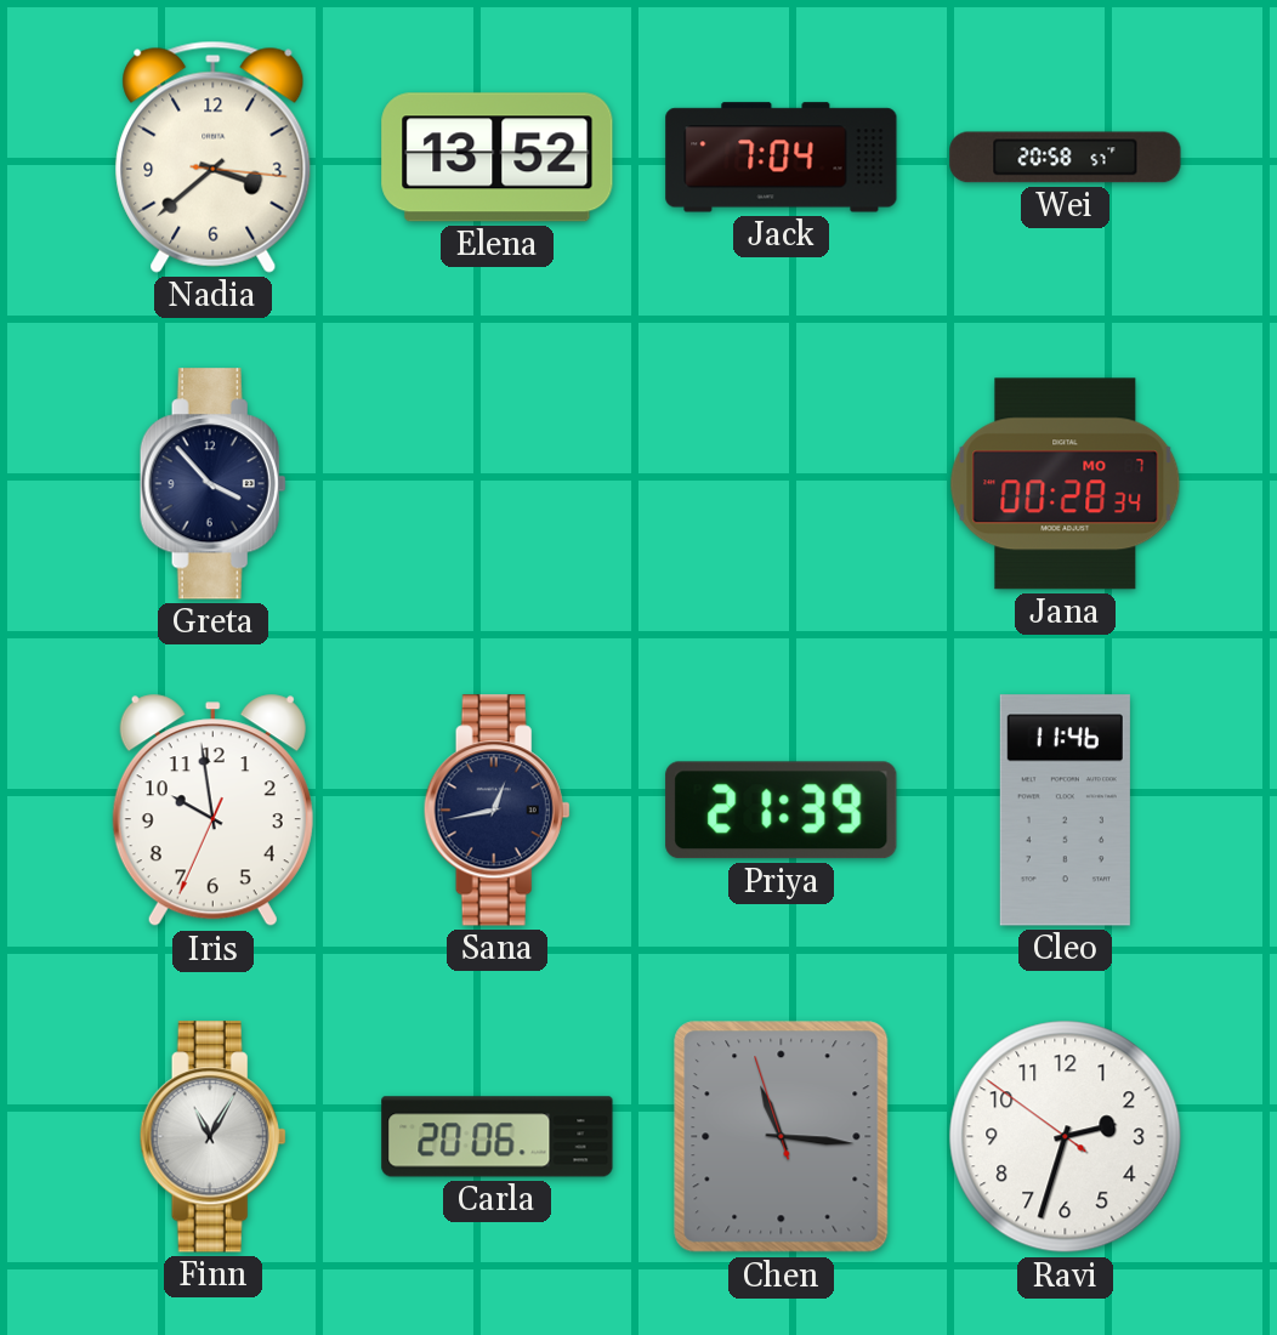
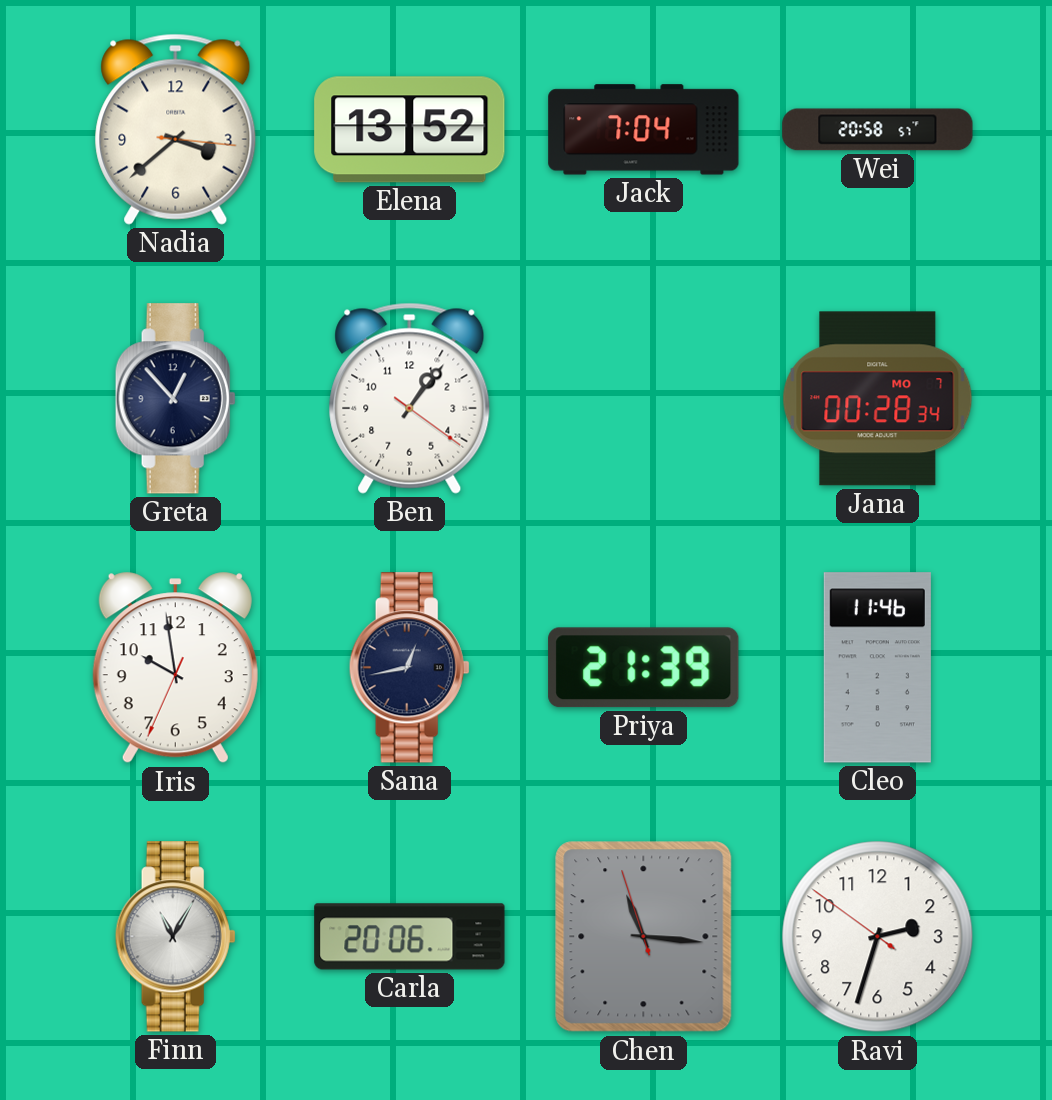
Greta: 3:53 -> 12:53 (175, 399)
Ben: none -> 1:06 (410, 398)
